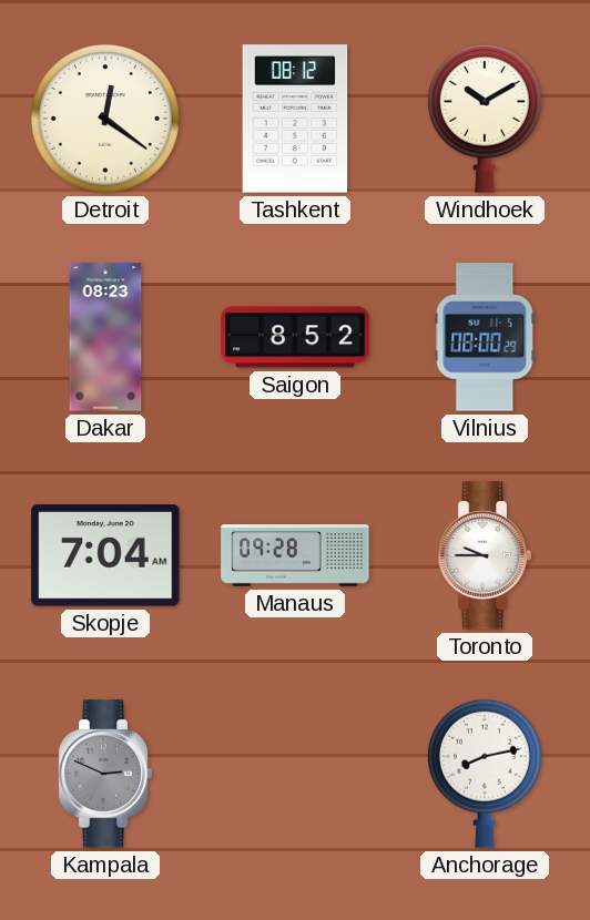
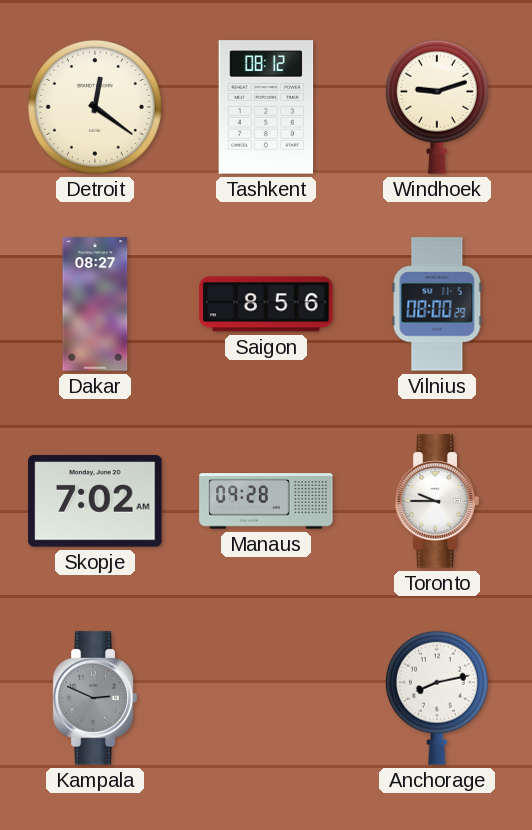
Windhoek: 10:10 -> 9:12 (437, 107)
Dakar: 08:23 -> 08:27 (95, 304)
Saigon: 8:52 -> 8:56 (266, 304)
Skopje: 7:04 -> 7:02 (95, 501)
